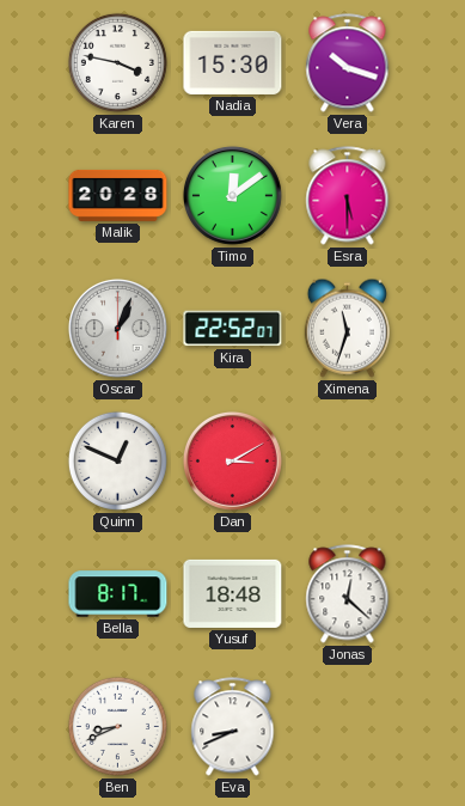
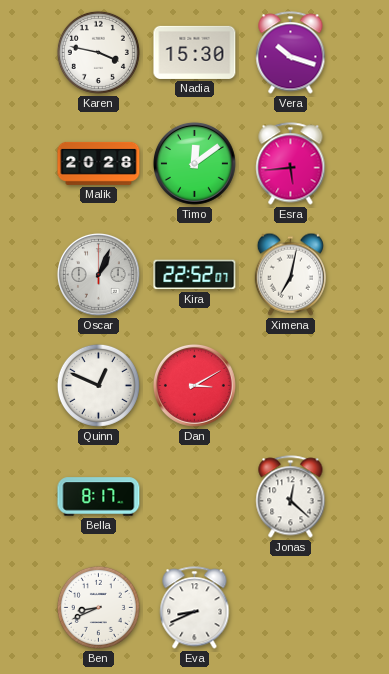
Esra: 5:30 -> 5:44 (291, 164)
Ximena: 11:33 -> 7:02 (290, 274)
Yusuf: 18:48 -> none (233, 593)
